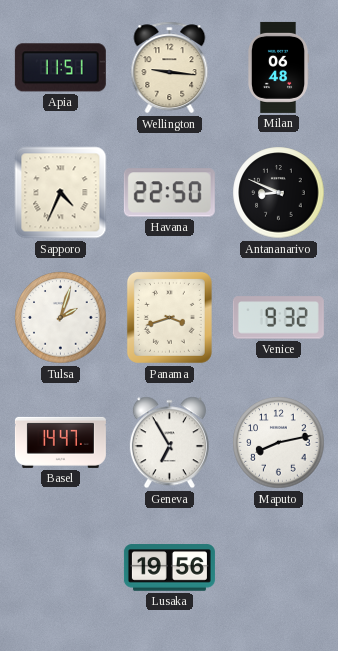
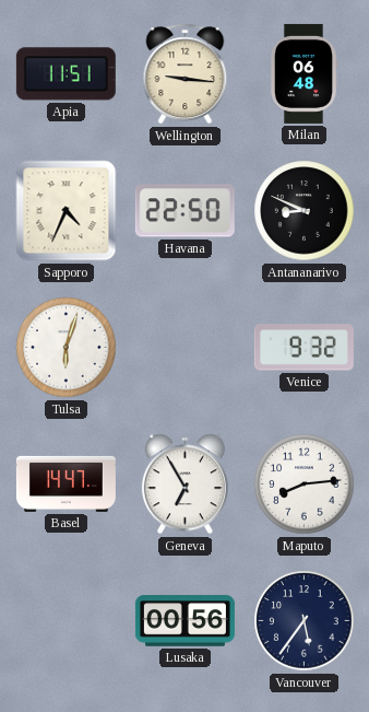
Tulsa: 2:03 -> 6:03 (67, 348)
Panama: 3:42 -> none (169, 317)
Maputo: 8:13 -> 8:14 (305, 485)
Lusaka: 19:56 -> 00:56 (184, 621)
Vancouver: none -> 5:36 (305, 621)
